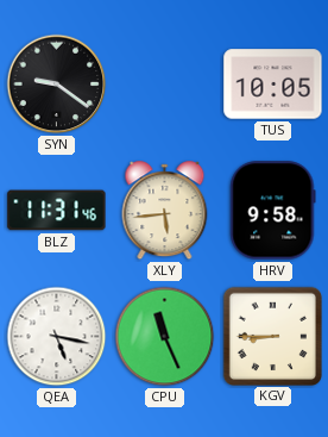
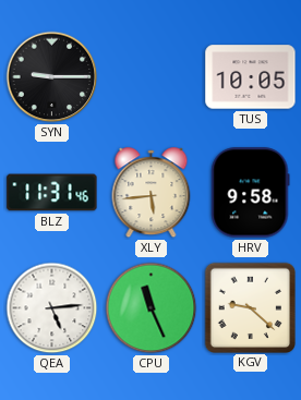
SYN: 9:21 -> 9:15 (52, 77)
QEA: 5:17 -> 5:14 (52, 308)
KGV: 8:45 -> 9:22 (250, 307)
